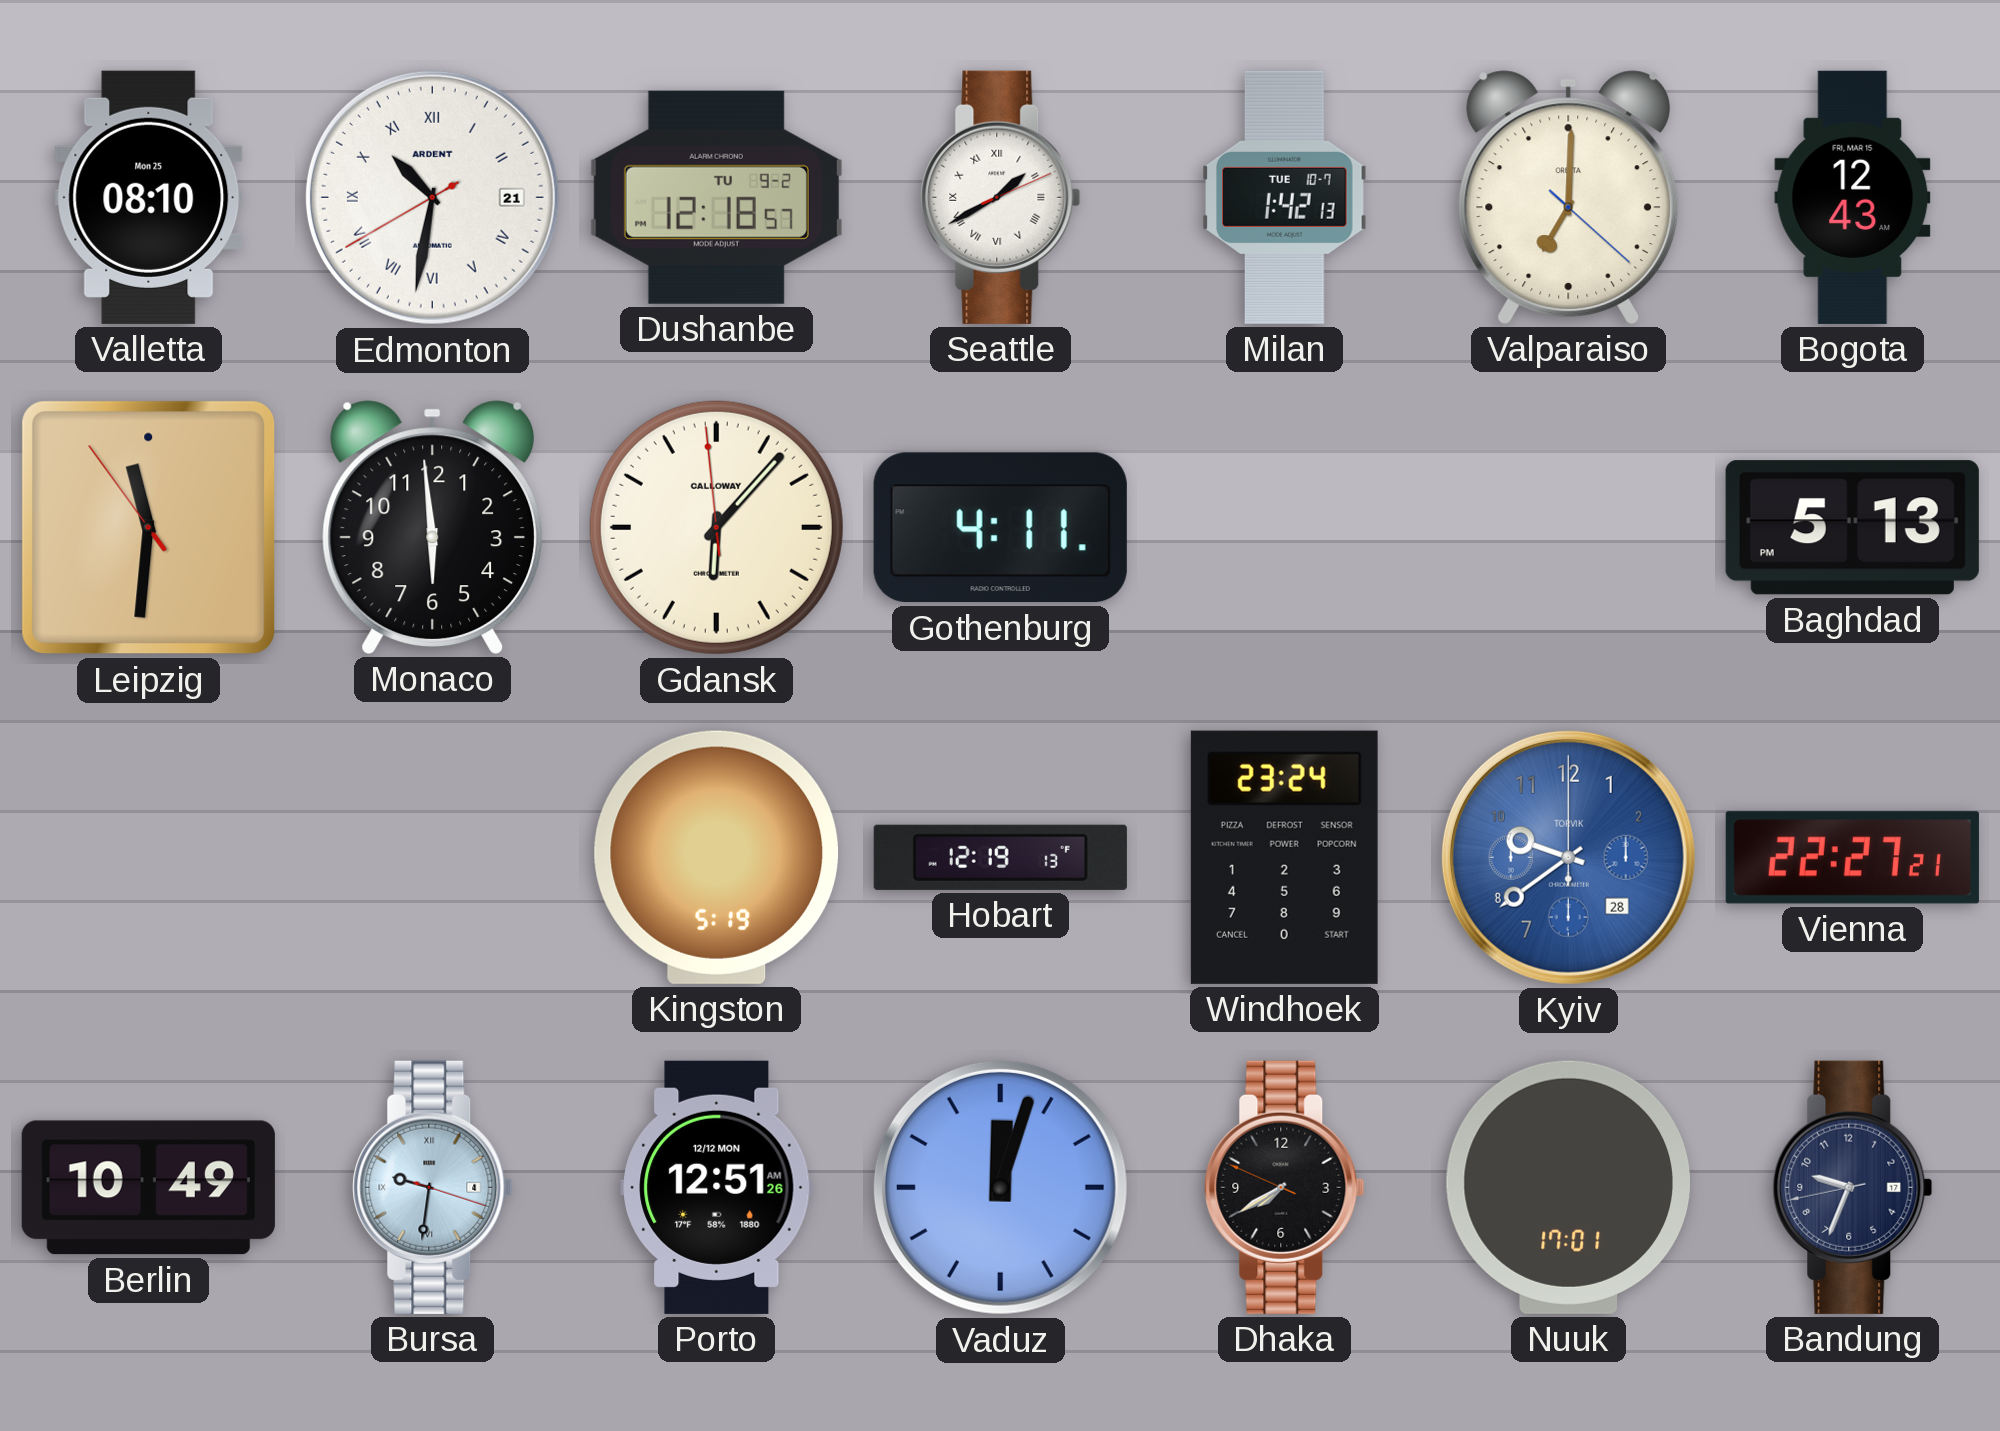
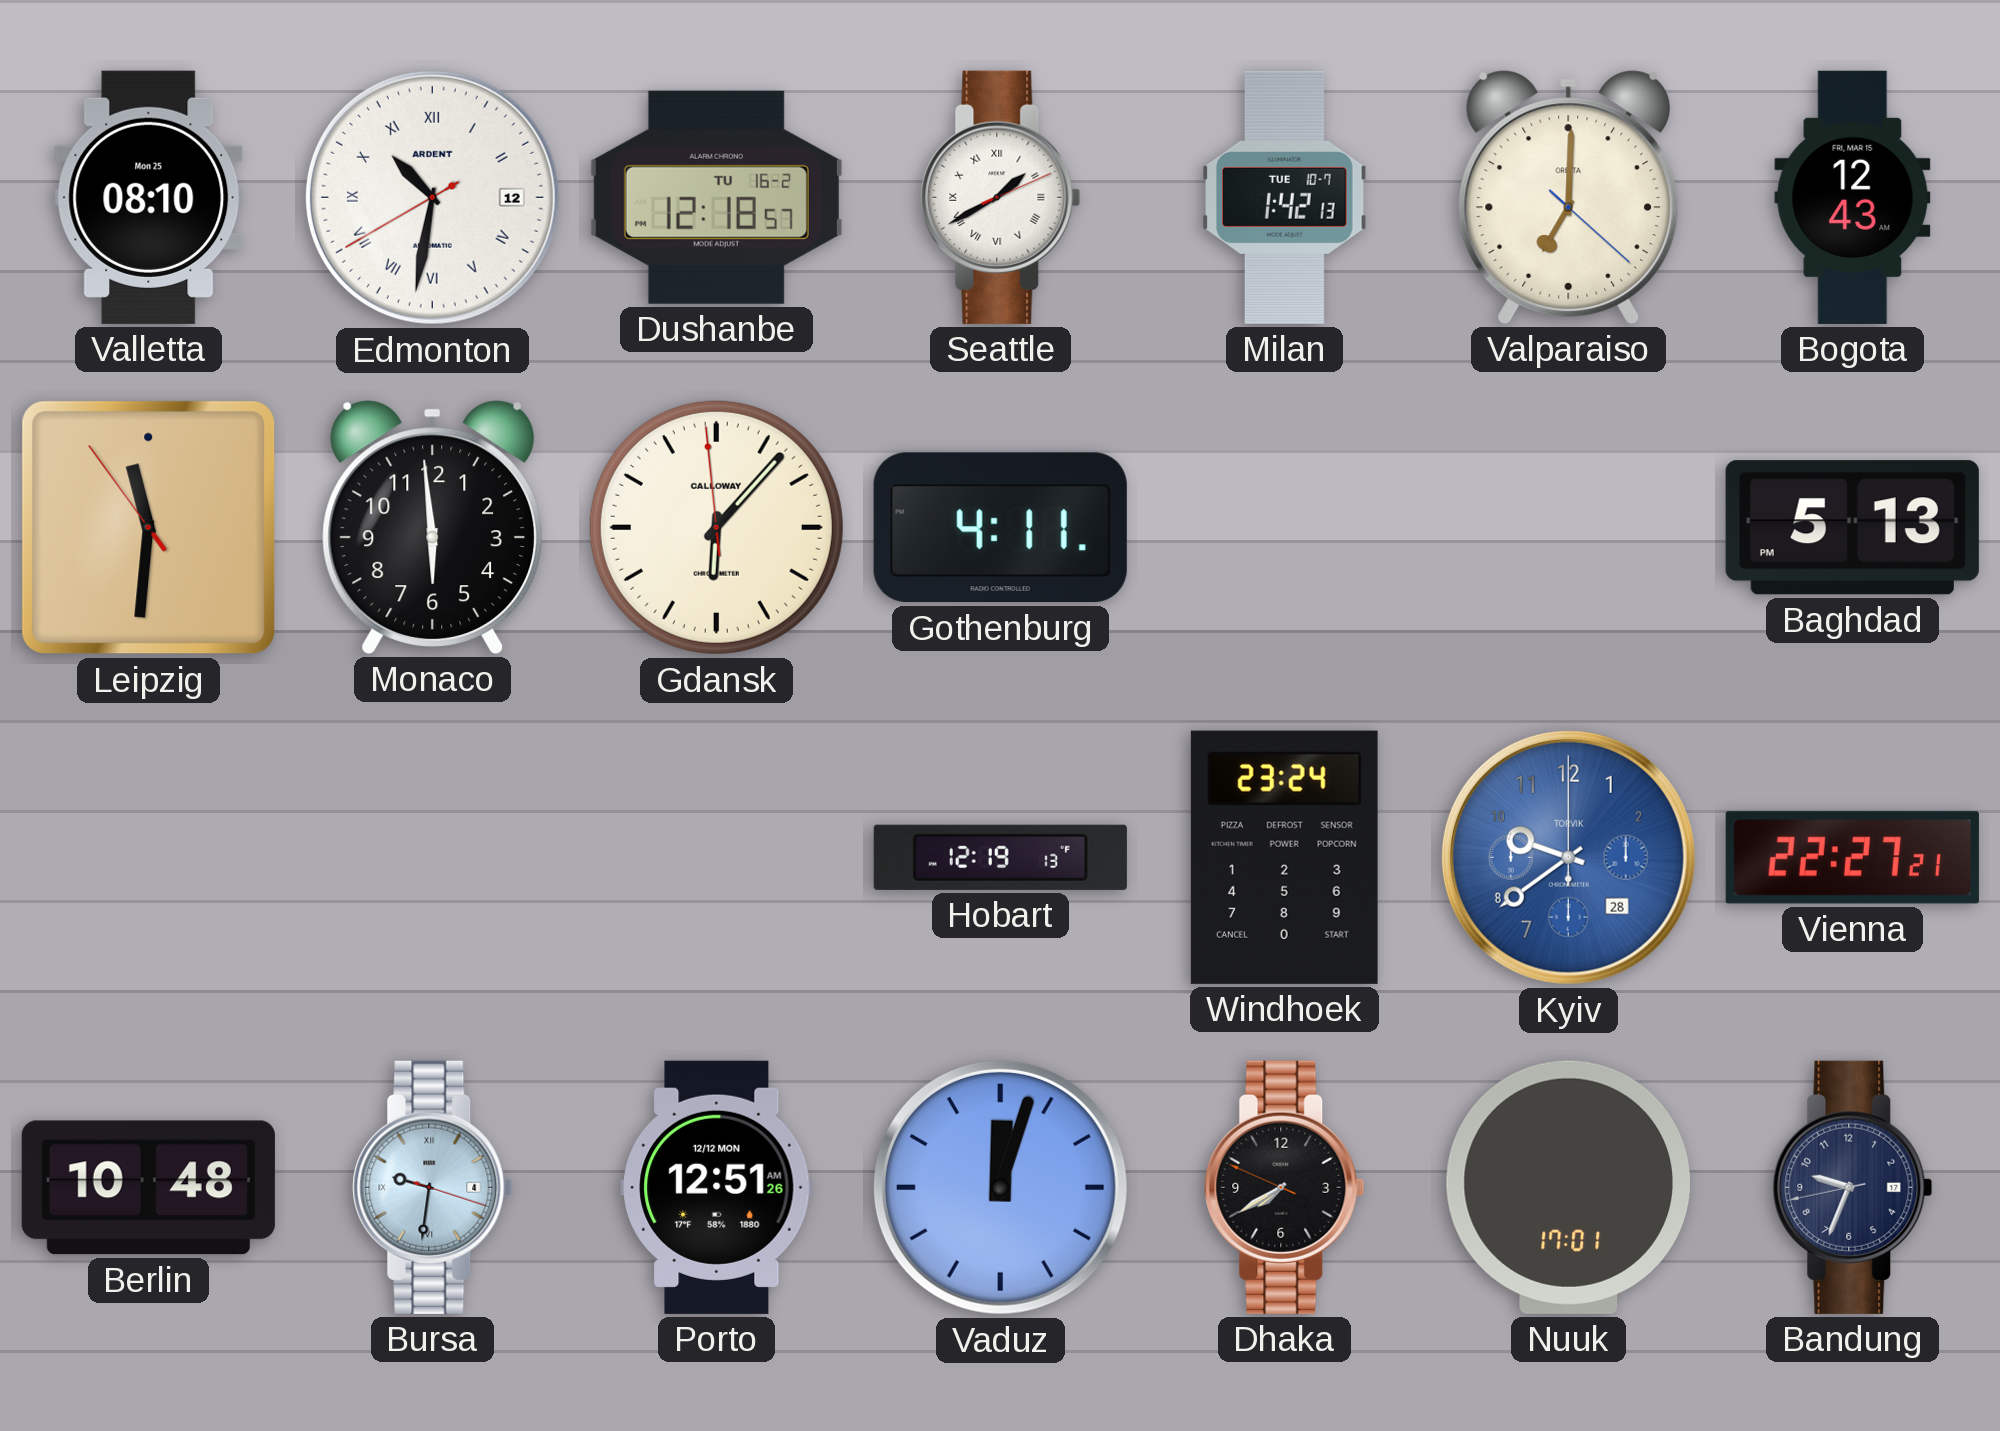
Edmonton date: 21 -> 12 (432, 197)
Dushanbe date: TU 9-2 -> TU 16-2 (716, 197)
Kingston: 5:19 -> none (717, 857)
Berlin: 10:49 -> 10:48 (148, 1188)
